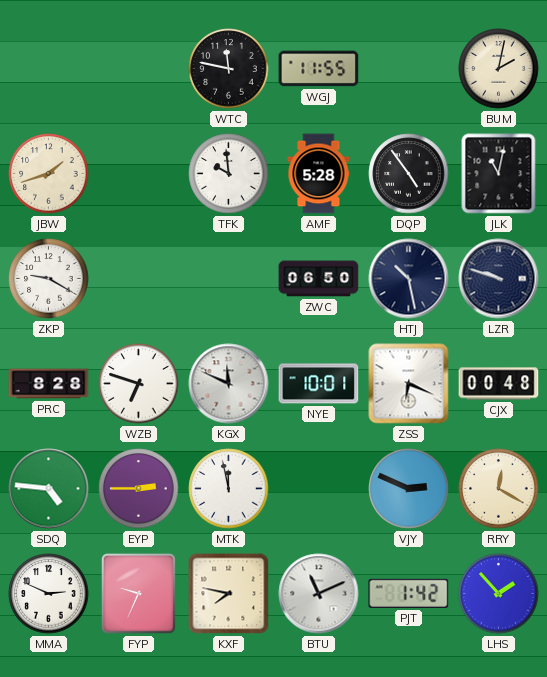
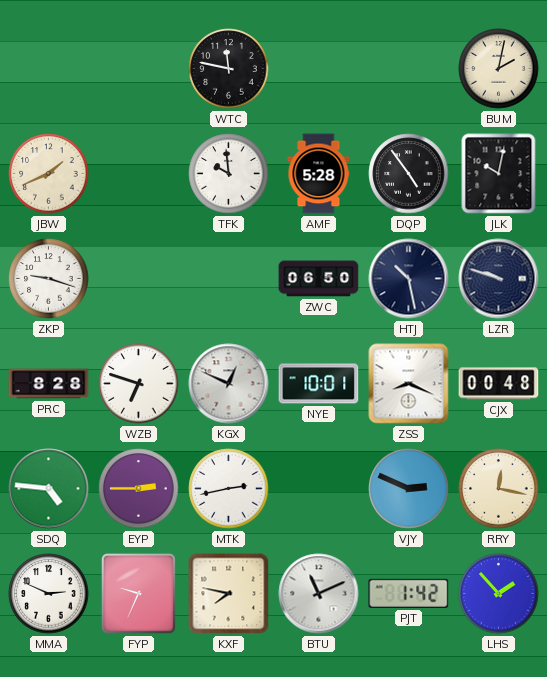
WGJ: 11:55 -> none (319, 69)
JBW: 1:42 -> 1:41 (49, 174)
JLK: 11:02 -> 10:02 (499, 174)
ZKP: 9:20 -> 9:18 (49, 279)
KGX: 11:49 -> 12:49 (229, 384)
ZSS: 6:19 -> 8:19 (409, 384)
MTK: 11:58 -> 2:43 (229, 489)
RRY: 12:20 -> 12:17 (499, 489)
